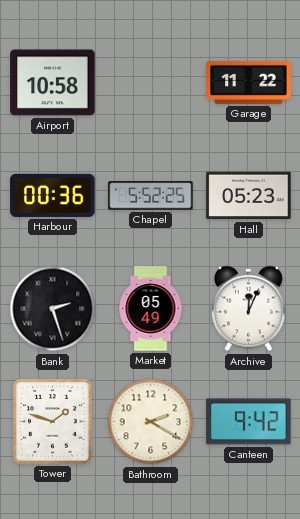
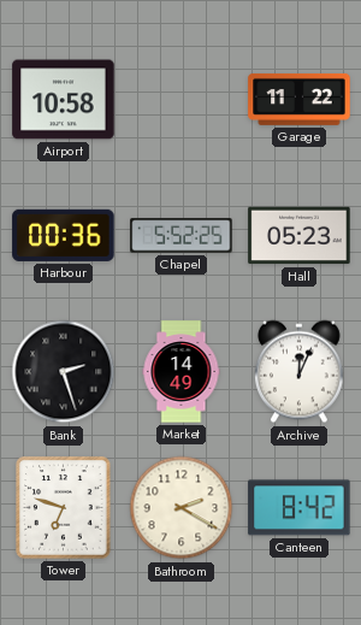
Market: 05:49 -> 14:49 (182, 372)
Tower: 1:48 -> 6:48 (64, 508)
Canteen: 9:42 -> 8:42 (300, 508)
